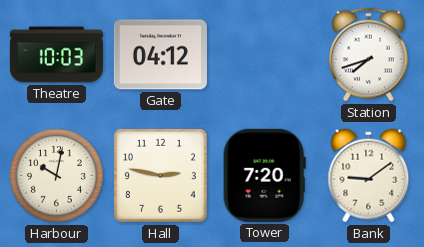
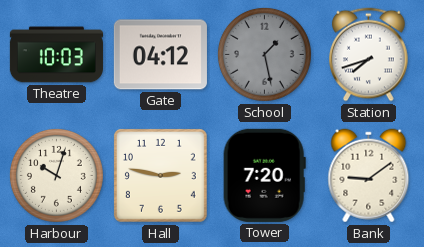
School: none -> 1:28 (264, 54)
Harbour: 10:02 -> 10:03 (56, 175)
